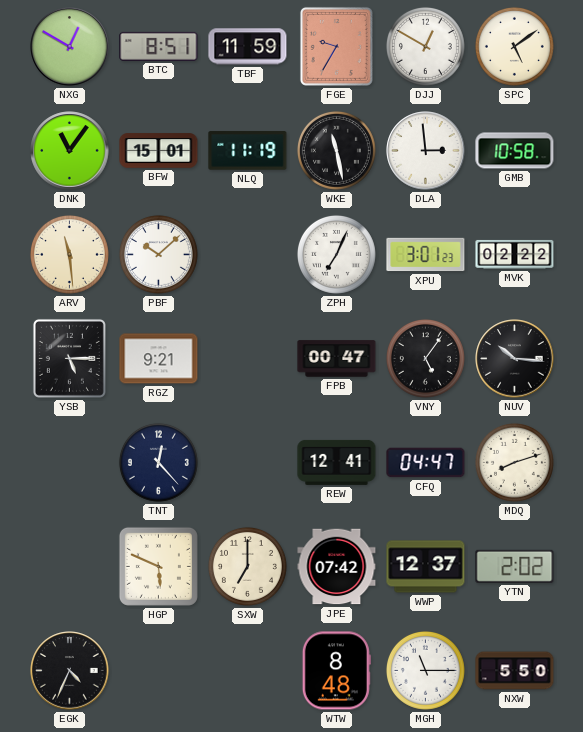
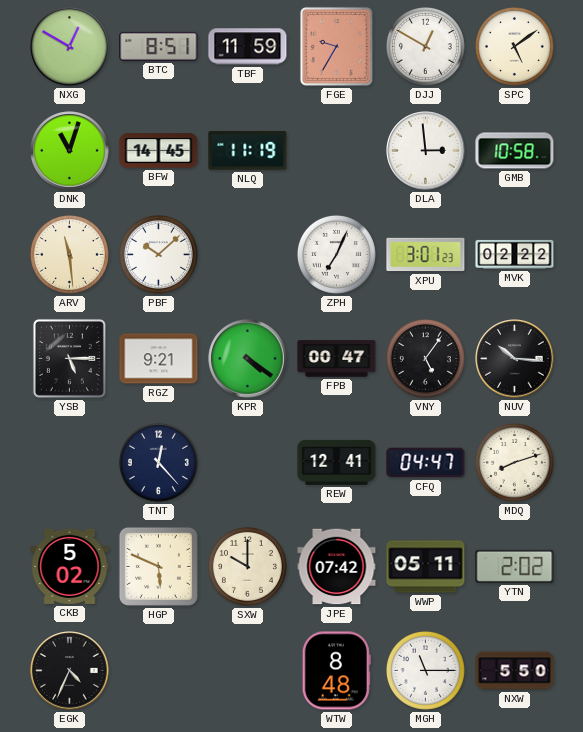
DNK: 11:06 -> 11:03 (70, 151)
BFW: 15:01 -> 14:45 (159, 151)
WKE: 11:28 -> none (336, 150)
KPR: none -> 4:21 (248, 359)
CKB: none -> 5:02 (70, 566)
SXW: 7:00 -> 10:00 (247, 566)
WWP: 12:37 -> 05:11 (426, 567)
